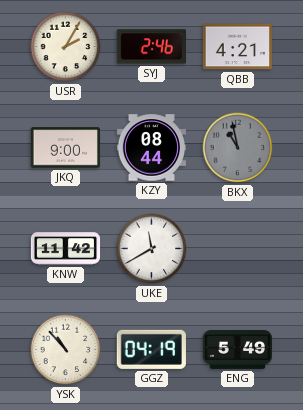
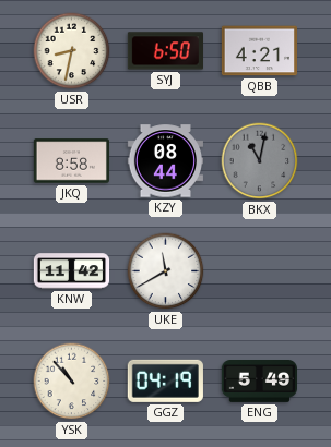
USR: 2:05 -> 8:32 (72, 51)
SYJ: 2:46 -> 6:50 (165, 51)
JKQ: 9:00 -> 8:58 (71, 161)
BKX: 10:58 -> 11:02 (260, 161)
